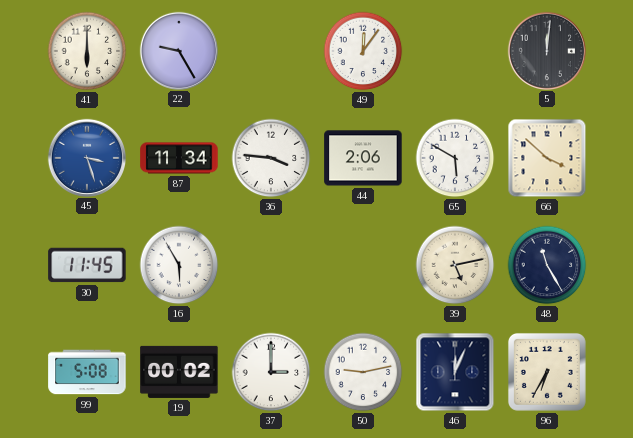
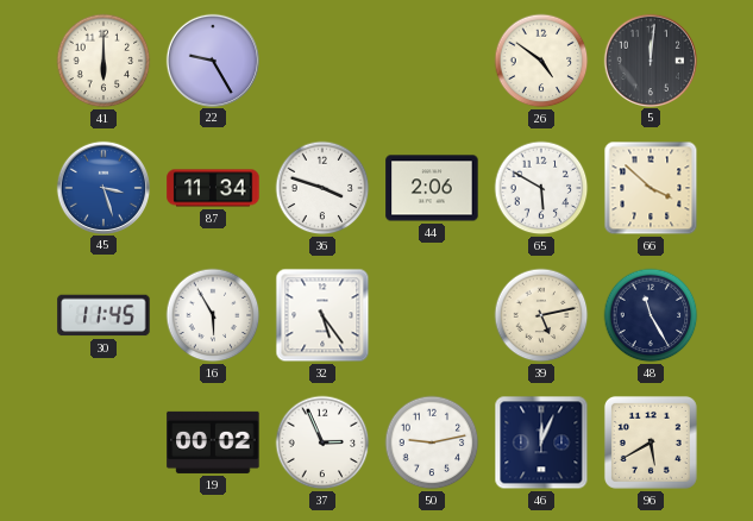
49: 12:06 -> none (363, 51)
26: none -> 4:51 (541, 61)
36: 3:46 -> 3:48 (322, 188)
32: none -> 5:24 (322, 315)
99: 5:08 -> none (87, 372)
37: 3:00 -> 2:56 (322, 442)
96: 6:35 -> 5:40 (651, 442)
